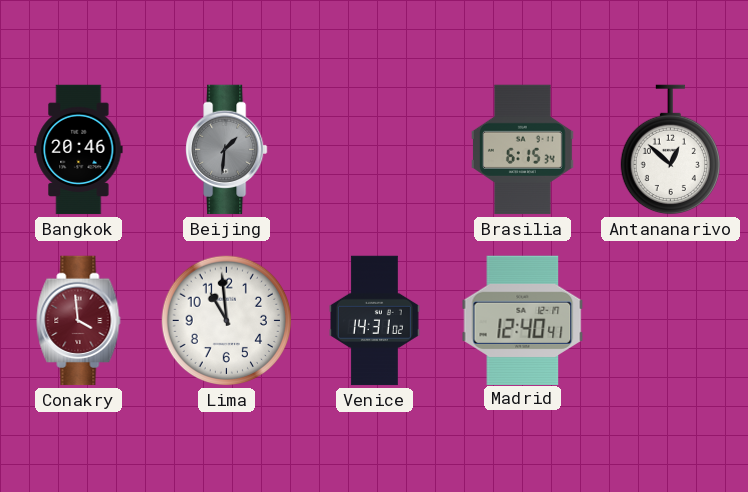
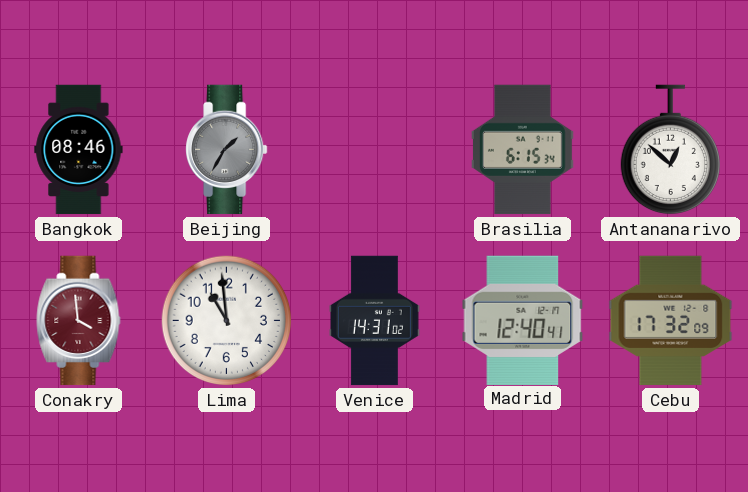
Bangkok: 20:46 -> 08:46 (79, 150)
Beijing: 1:31 -> 1:35 (227, 150)
Cebu: none -> 17:32 (671, 321)
